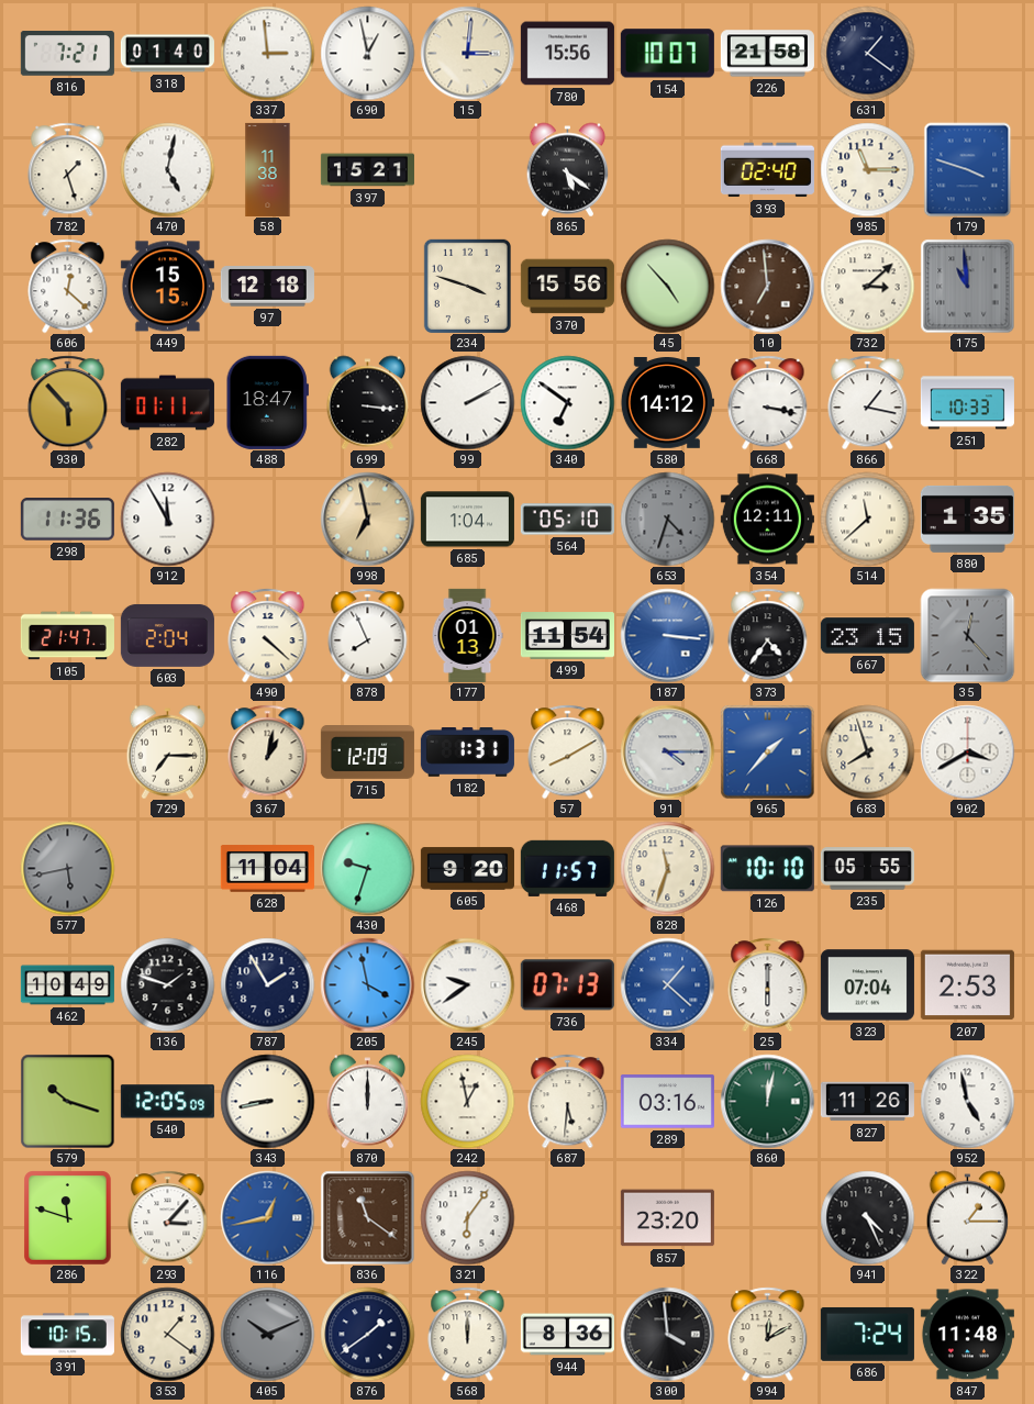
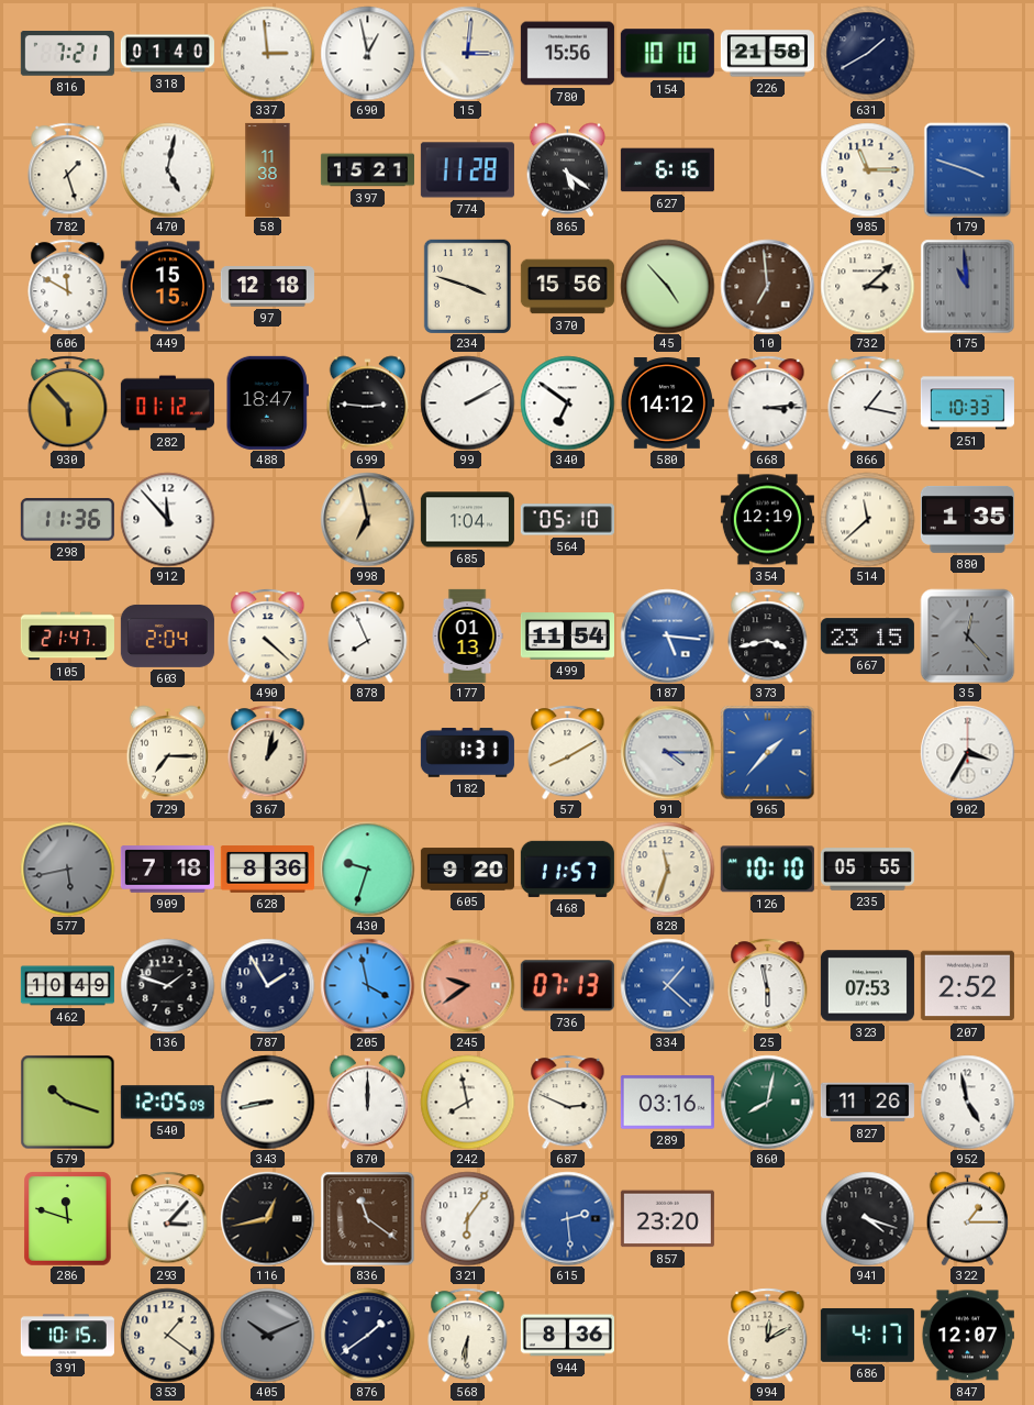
154: 10:07 -> 10:10 (667, 54)
631: 1:21 -> 1:40 (867, 53)
774: none -> 11:28 (467, 170)
627: none -> 6:16 (667, 170)
393: 02:40 -> none (767, 170)
606: 12:22 -> 11:50 (68, 286)
282: 01:11 -> 01:12 (167, 403)
699: 3:16 -> 2:46 (368, 402)
668: 3:17 -> 3:14 (768, 402)
912: 11:55 -> 11:53 (167, 519)
653: 4:33 -> none (667, 519)
354: 12:11 -> 12:19 (767, 520)
187: 3:16 -> 5:16 (667, 635)
373: 4:36 -> 3:43 (768, 635)
715: 12:09 -> none (367, 753)
683: 7:57 -> none (867, 751)
902: 3:40 -> 3:35 (967, 752)
909: none -> 7:18 (167, 870)
628: 11:04 -> 8:36 (267, 870)
245 dial: white -> salmon (467, 985)
25: 6:00 -> 5:58 (768, 985)
323: 07:04 -> 07:53 (867, 986)
207: 2:53 -> 2:52 (967, 986)
242: 12:58 -> 7:58 (467, 1102)
687: 5:31 -> 2:49 (568, 1102)
860: 12:02 -> 8:02 (767, 1102)
116 dial: blue -> black (267, 1218)
615: none -> 2:29 (567, 1218)
941: 4:26 -> 4:18 (867, 1218)
568: 12:00 -> 6:31 (468, 1335)
300: 3:59 -> none (667, 1334)
686: 7:24 -> 4:17 (867, 1335)
847: 11:48 -> 12:07 (967, 1336)
